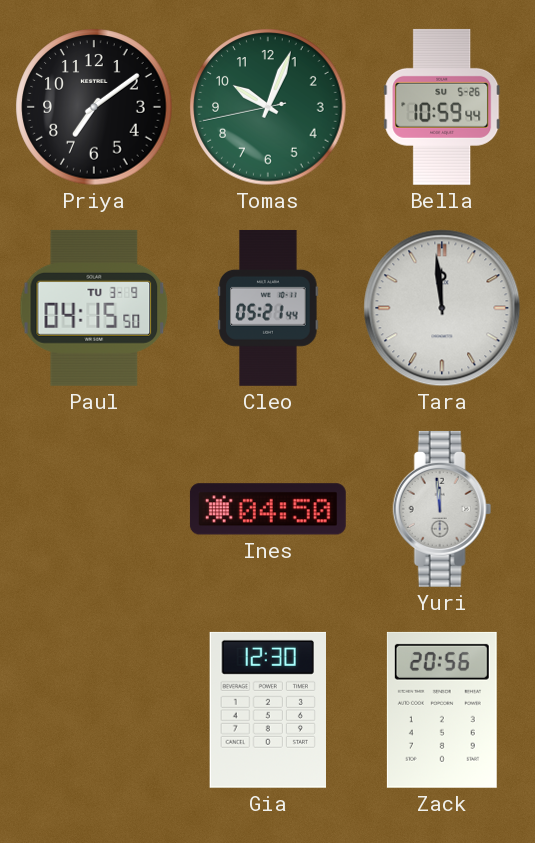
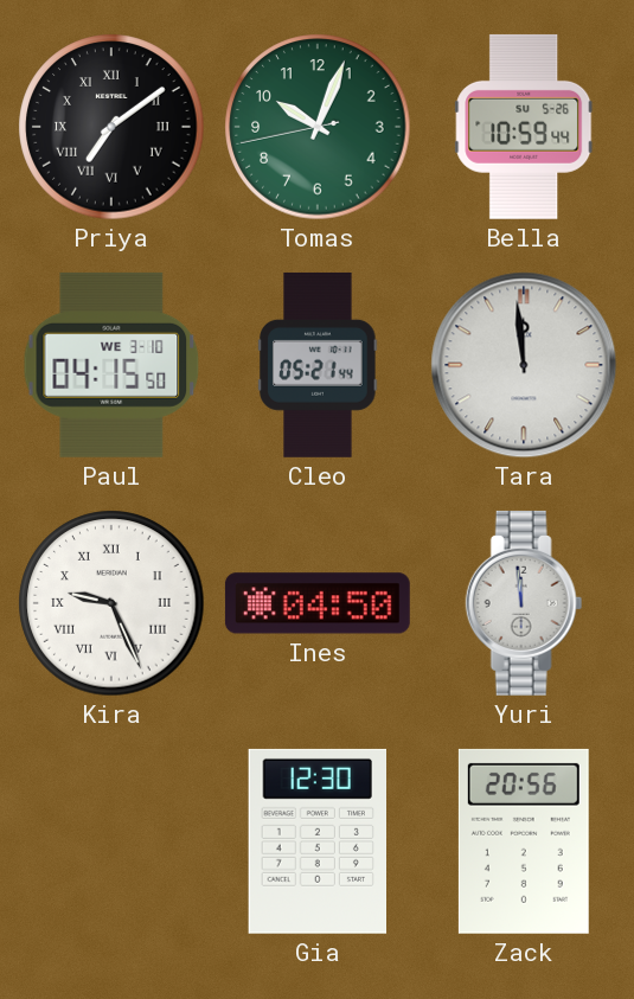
Priya numerals: Arabic -> Roman (111, 127)
Paul date: TU 3-9 -> WE 3-10 (111, 365)
Kira: none -> 9:26 (111, 603)
